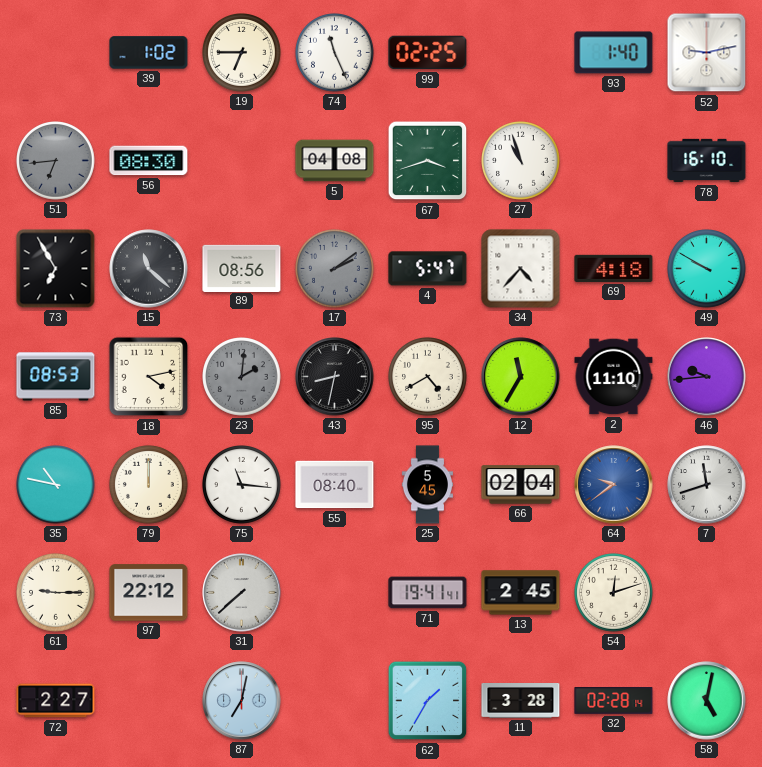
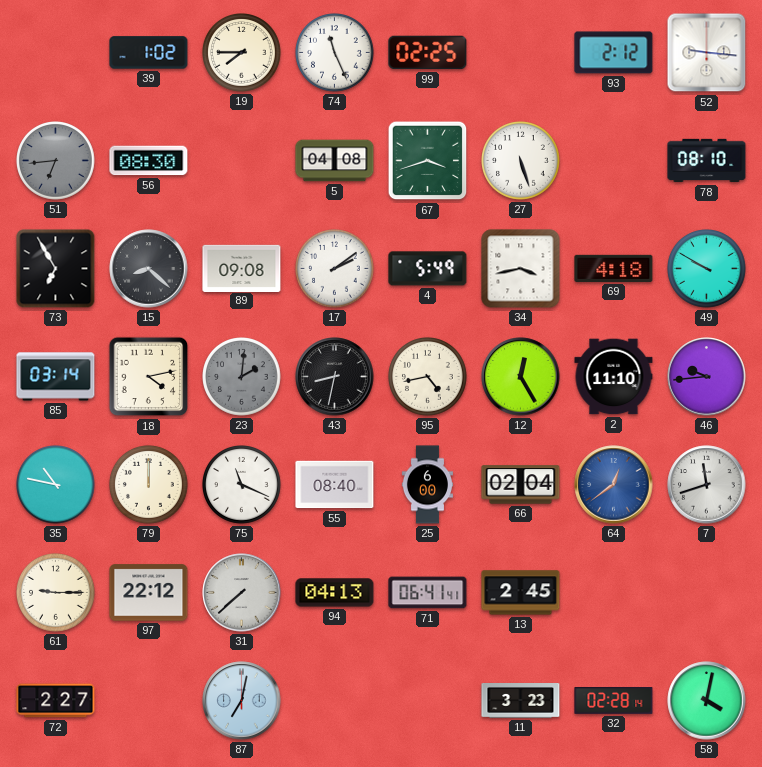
19: 6:45 -> 7:45 (242, 53)
93: 1:40 -> 2:12 (614, 53)
52: 9:13 -> 9:16 (707, 53)
27: 10:57 -> 5:27 (521, 161)
78: 16:10 -> 08:10 (707, 161)
15: 11:22 -> 8:22 (149, 269)
89: 08:56 -> 09:08 (242, 268)
17 dial: grey -> white (335, 269)
4: 5:47 -> 5:49 (428, 269)
34: 4:37 -> 3:43 (521, 269)
85: 08:53 -> 03:14 (56, 377)
95: 4:40 -> 4:43 (428, 377)
12: 11:35 -> 12:25 (521, 377)
75: 11:16 -> 11:19 (242, 485)
25: 5:45 -> 6:00 (427, 485)
64: 9:39 -> 12:39 (614, 485)
94: none -> 04:13 (335, 593)
71: 19:41 -> 06:41 (428, 593)
54: 12:12 -> none (614, 593)
62: 1:35 -> none (428, 701)
11: 3:28 -> 3:23 (521, 701)
58: 5:02 -> 4:02 (707, 701)
